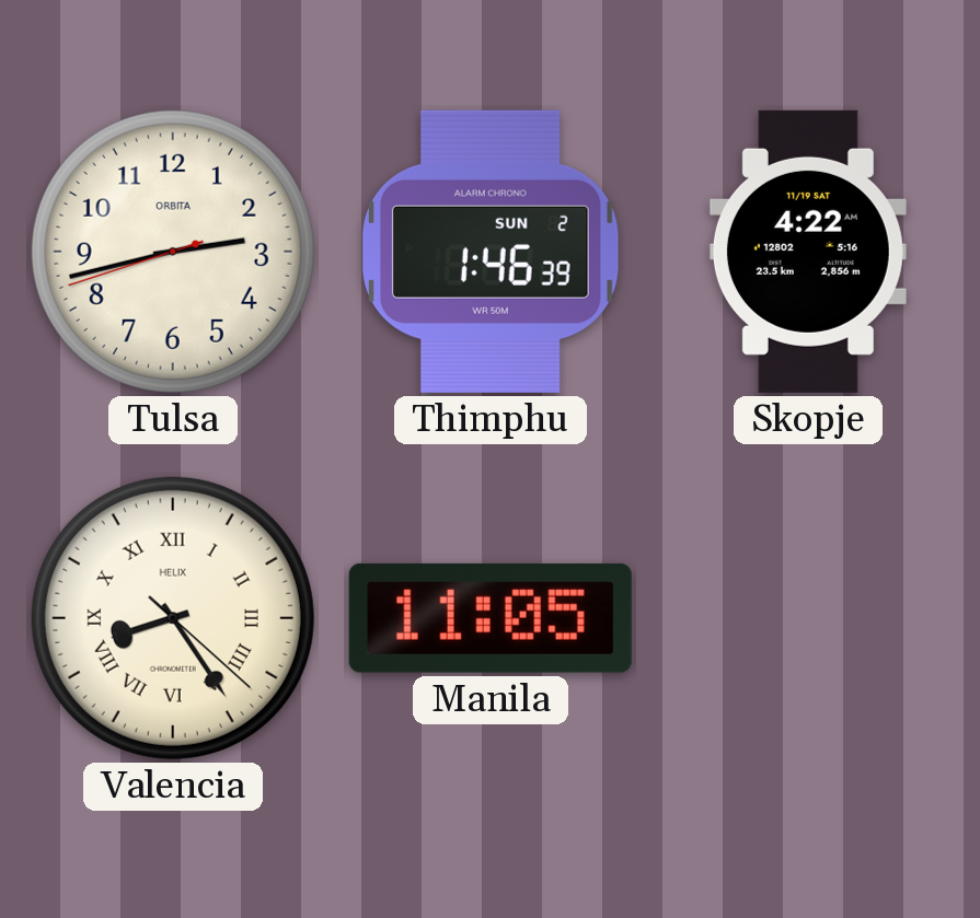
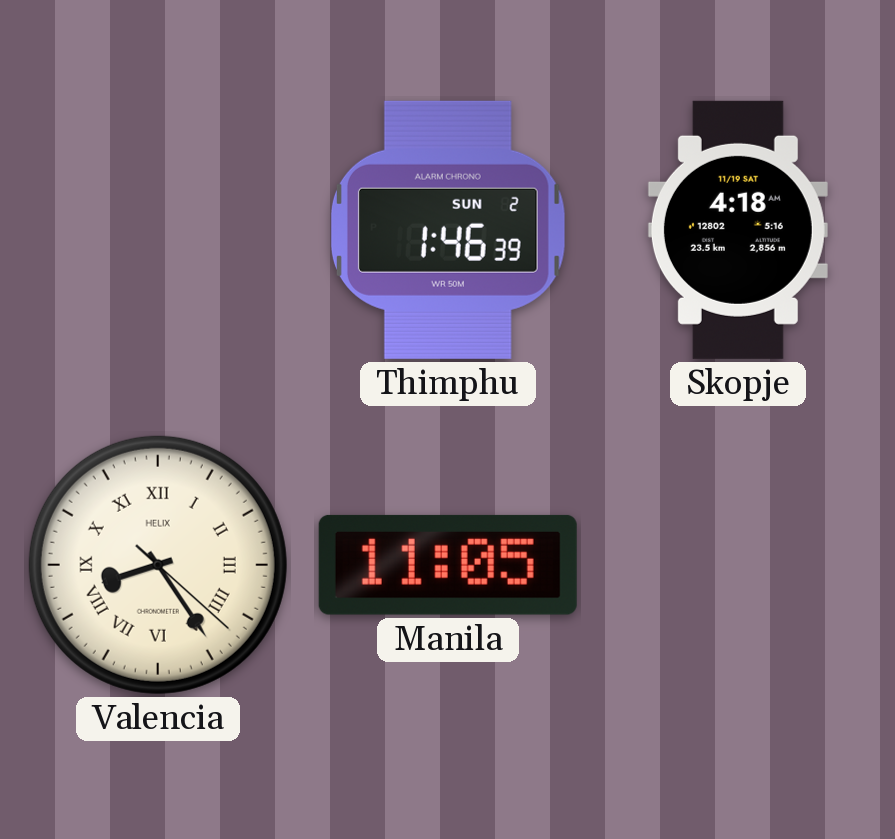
Tulsa: 2:42 -> none (173, 252)
Skopje: 4:22 -> 4:18 (738, 230)
